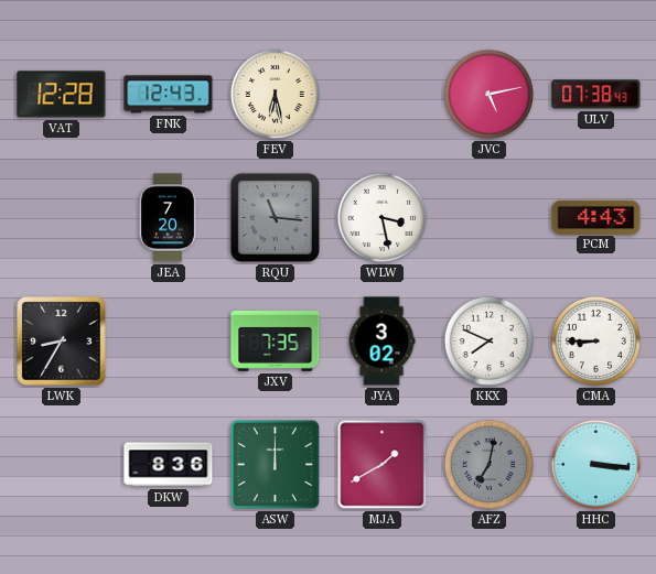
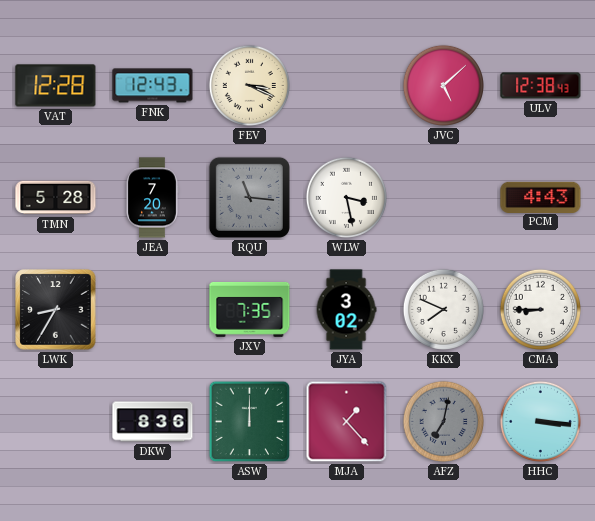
FEV: 6:28 -> 3:19 (249, 85)
JVC: 5:13 -> 5:08 (443, 85)
ULV: 07:38 -> 12:38 (541, 86)
TMN: none -> 5:28 (56, 198)
MJA: 1:40 -> 1:23 (347, 422)
